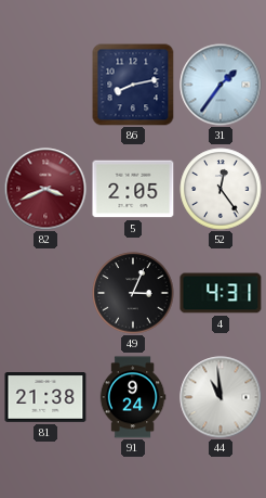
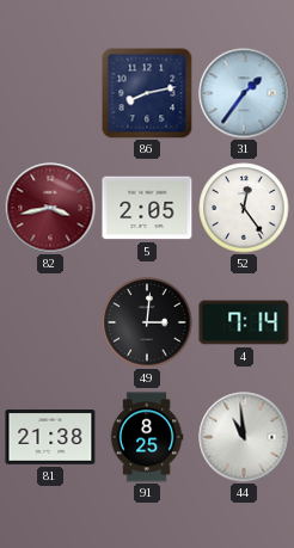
82: 3:41 -> 3:43 (50, 208)
49: 3:04 -> 3:01 (147, 322)
4: 4:31 -> 7:14 (244, 322)
91: 9:24 -> 8:25 (147, 437)
